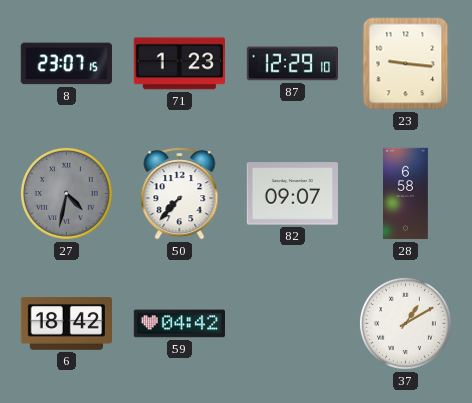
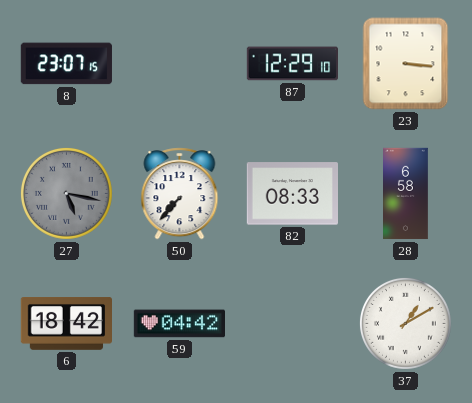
71: 1:23 -> none (179, 64)
23: 9:16 -> 3:16 (406, 64)
27: 4:32 -> 5:17 (66, 193)
82: 09:07 -> 08:33 (292, 194)
